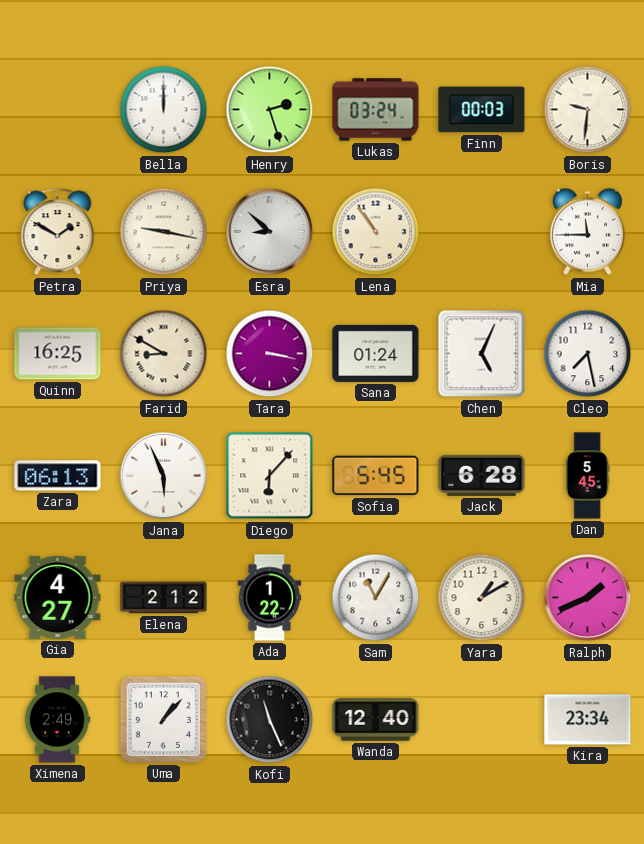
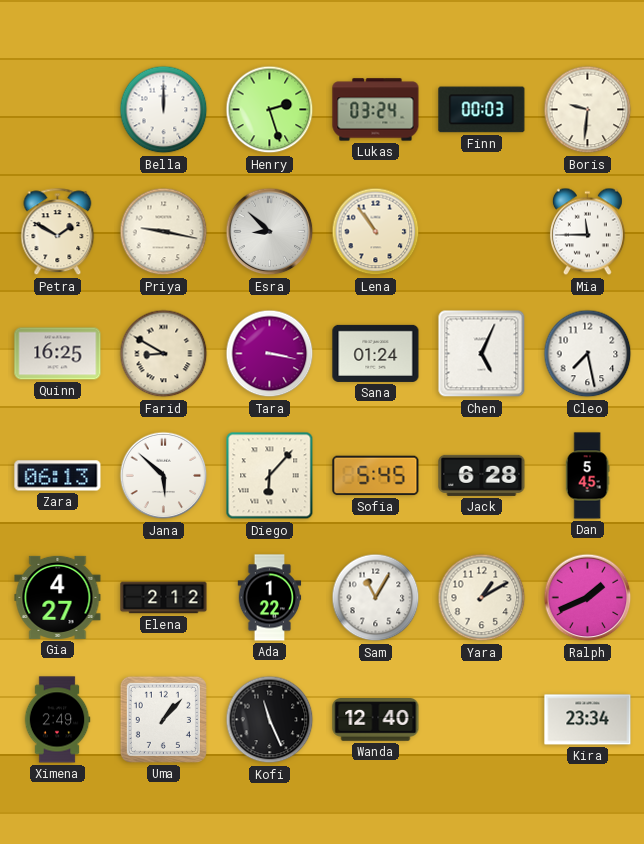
Jana: 5:56 -> 5:52 (164, 476)
